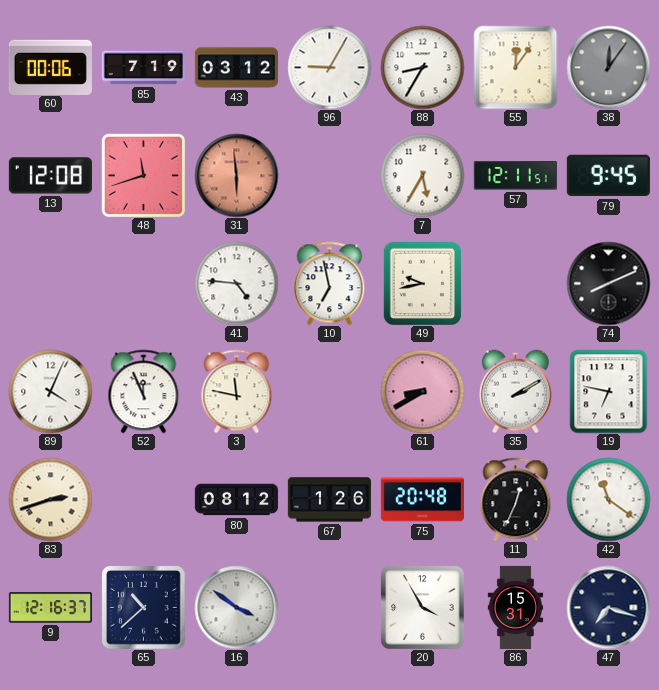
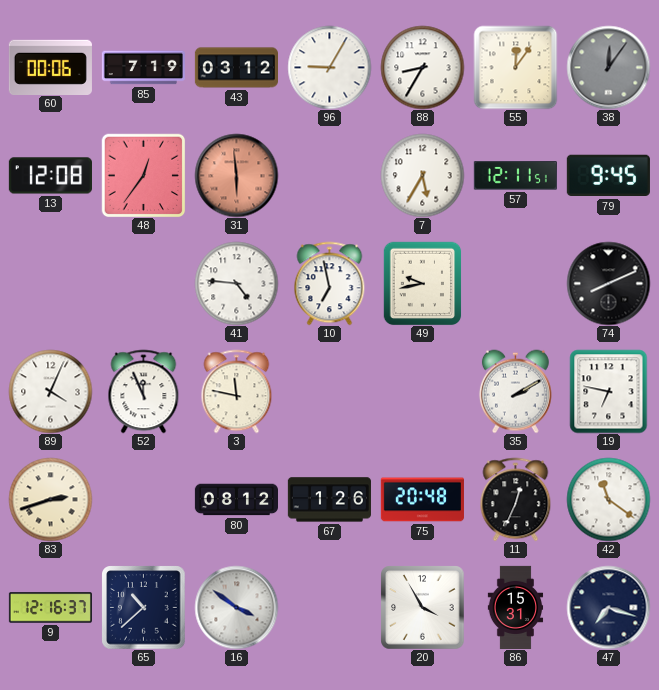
48: 11:42 -> 12:36 (143, 175)
61: 8:40 -> none (422, 391)
